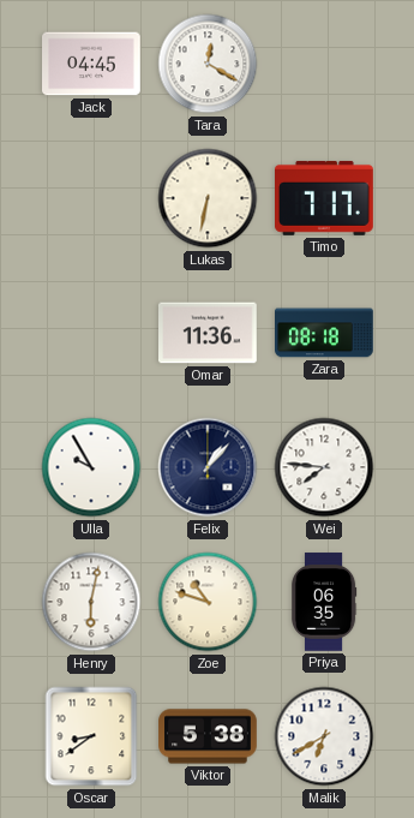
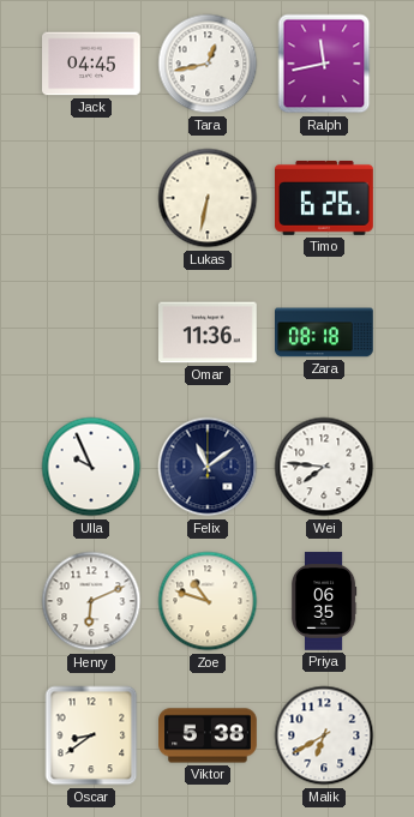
Tara: 12:20 -> 12:43 (208, 64)
Ralph: none -> 11:43 (324, 64)
Timo: 7:17 -> 6:26 (325, 198)
Ulla: 9:55 -> 9:56 (91, 467)
Felix: 1:07 -> 11:09 (208, 467)
Henry: 6:02 -> 6:11 (91, 601)
